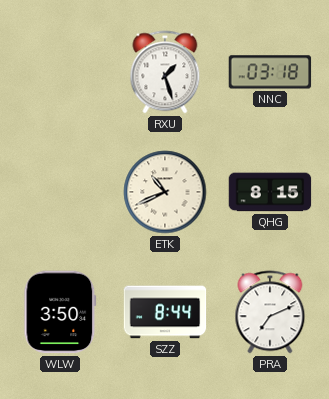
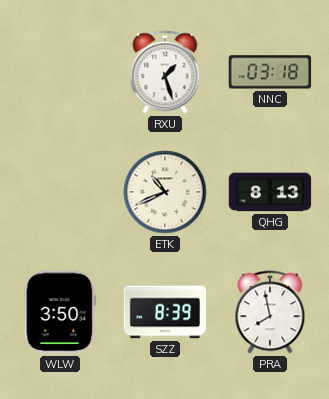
QHG: 8:15 -> 8:13 (270, 192)
SZZ: 8:44 -> 8:39 (165, 312)
PRA: 7:11 -> 7:58 (270, 312)
